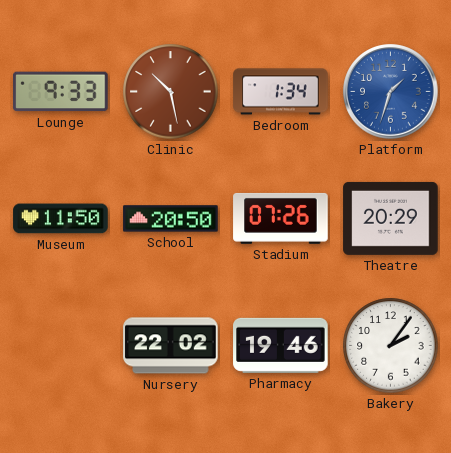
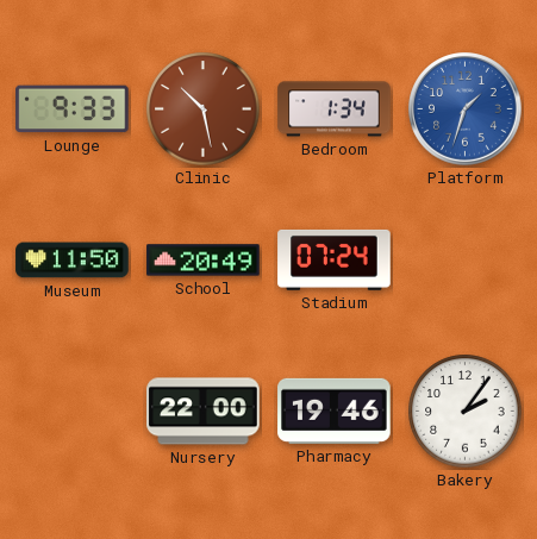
School: 20:50 -> 20:49 (204, 261)
Stadium: 07:26 -> 07:24 (335, 259)
Theatre: 20:29 -> none (391, 218)
Nursery: 22:02 -> 22:00 (204, 412)
